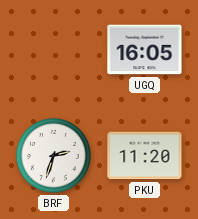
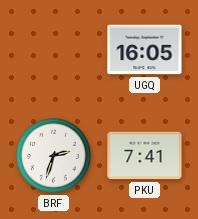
PKU: 11:20 -> 7:41 (145, 156)
